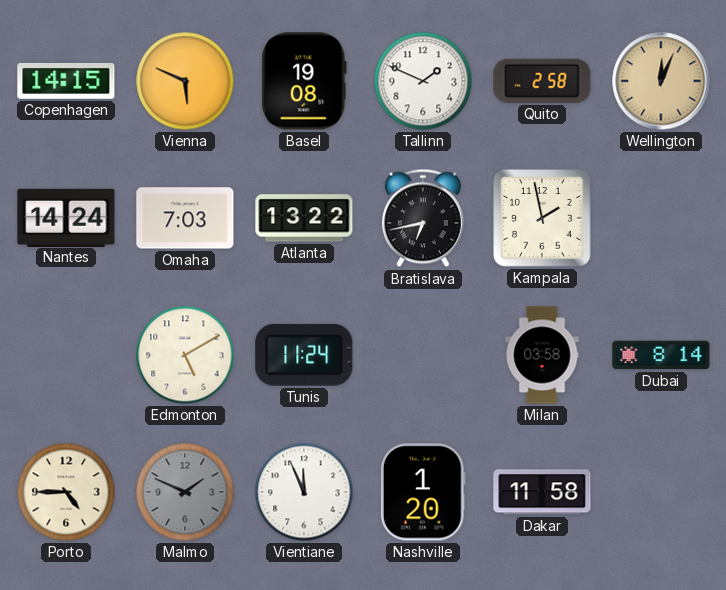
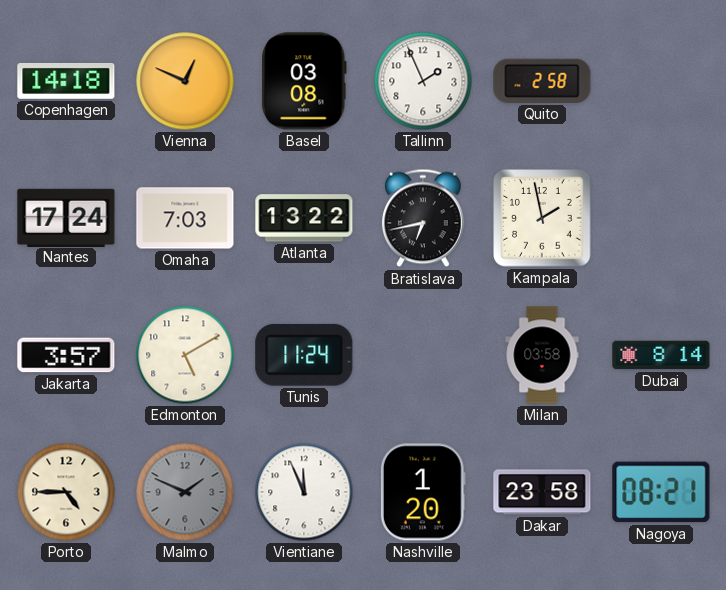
Copenhagen: 14:15 -> 14:18 (66, 81)
Vienna: 5:49 -> 12:49 (185, 81)
Basel: 19:08 -> 03:08 (304, 81)
Tallinn: 1:49 -> 1:56 (423, 81)
Wellington: 12:04 -> none (661, 81)
Nantes: 14:24 -> 17:24 (66, 217)
Jakarta: none -> 3:57 (66, 355)
Dakar: 11:58 -> 23:58 (542, 492)
Nagoya: none -> 08:21 (661, 492)
